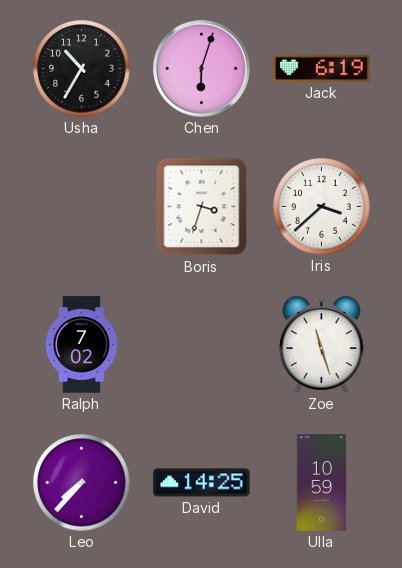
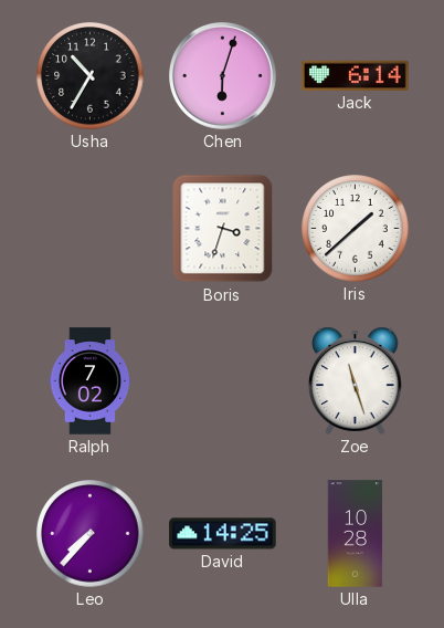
Jack: 6:19 -> 6:14 (356, 75)
Iris: 3:38 -> 1:38 (356, 229)
Ulla: 10:59 -> 10:28 (356, 534)
